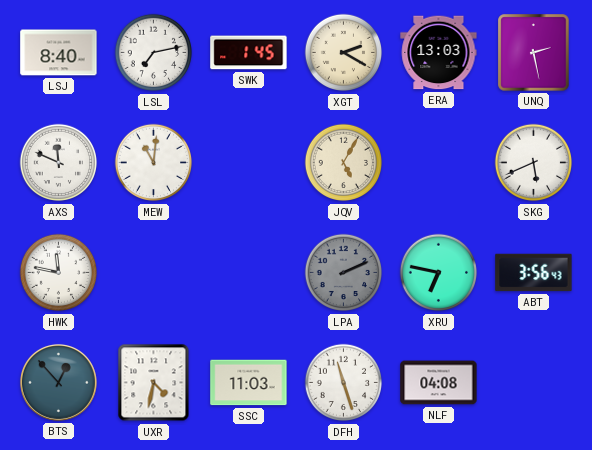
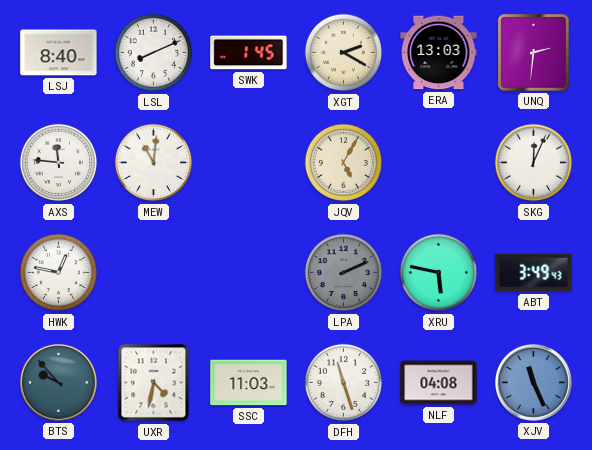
LSL: 7:13 -> 8:11 (154, 53)
UNQ: 2:28 -> 2:31 (534, 53)
AXS: 11:49 -> 11:46 (59, 163)
SKG: 5:41 -> 12:04 (534, 163)
HWK: 11:47 -> 12:47 (59, 273)
XRU: 6:47 -> 5:47 (439, 273)
ABT: 3:56 -> 3:49 (534, 273)
BTS: 12:53 -> 9:53 (58, 382)
XJV: none -> 11:26 (533, 382)
